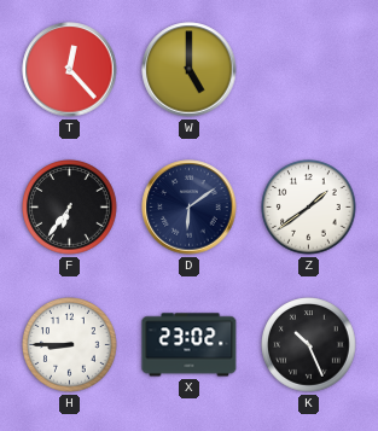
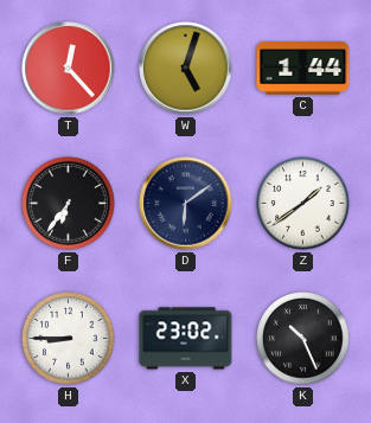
W: 5:00 -> 5:03 (186, 69)
C: none -> 1:44 (303, 69)
